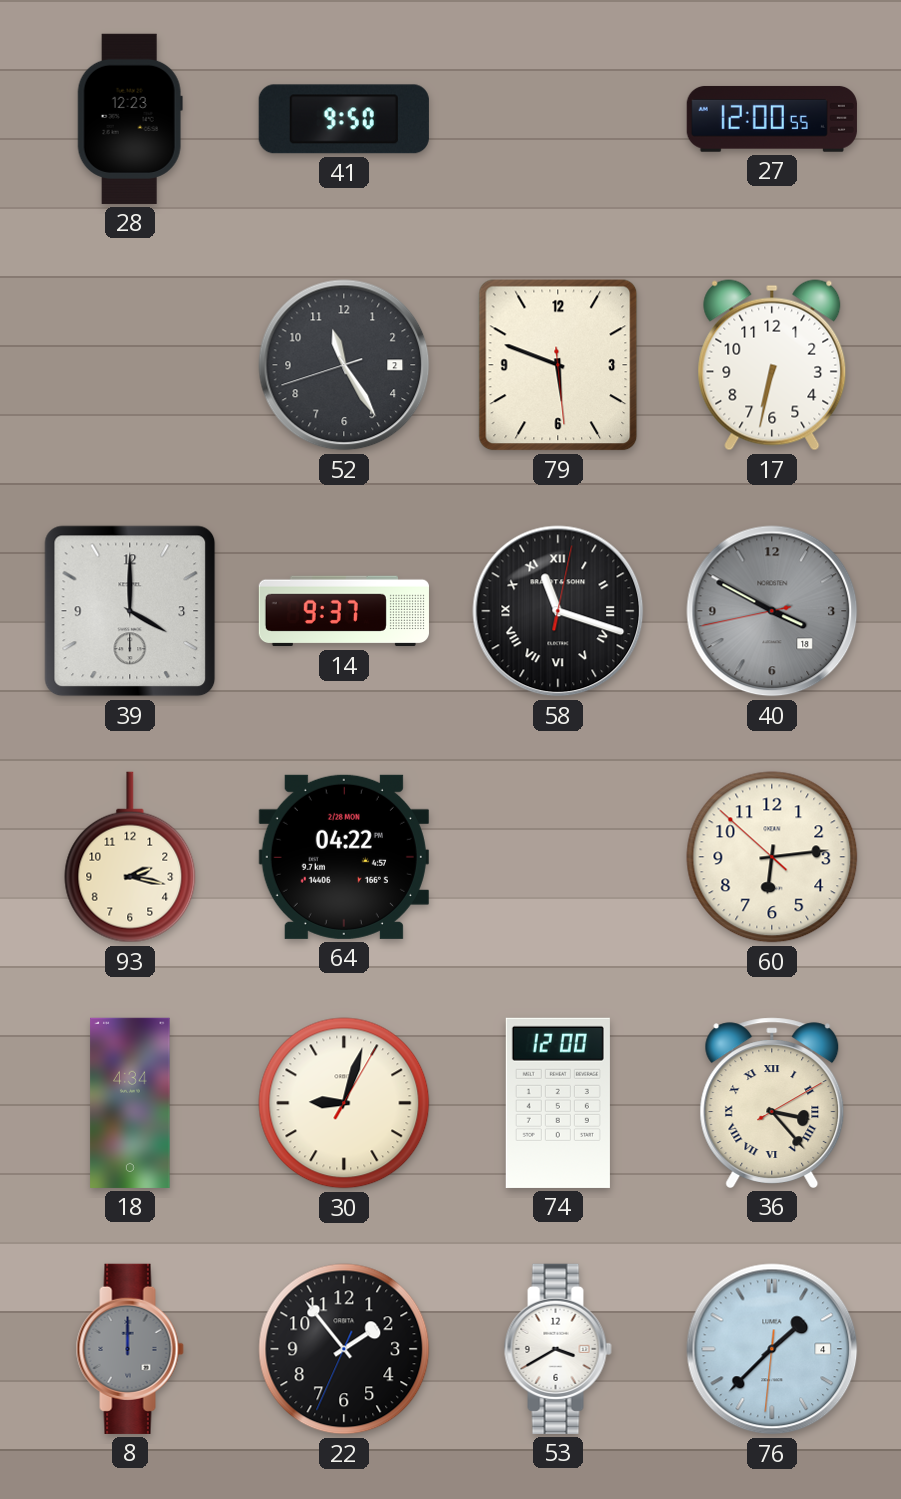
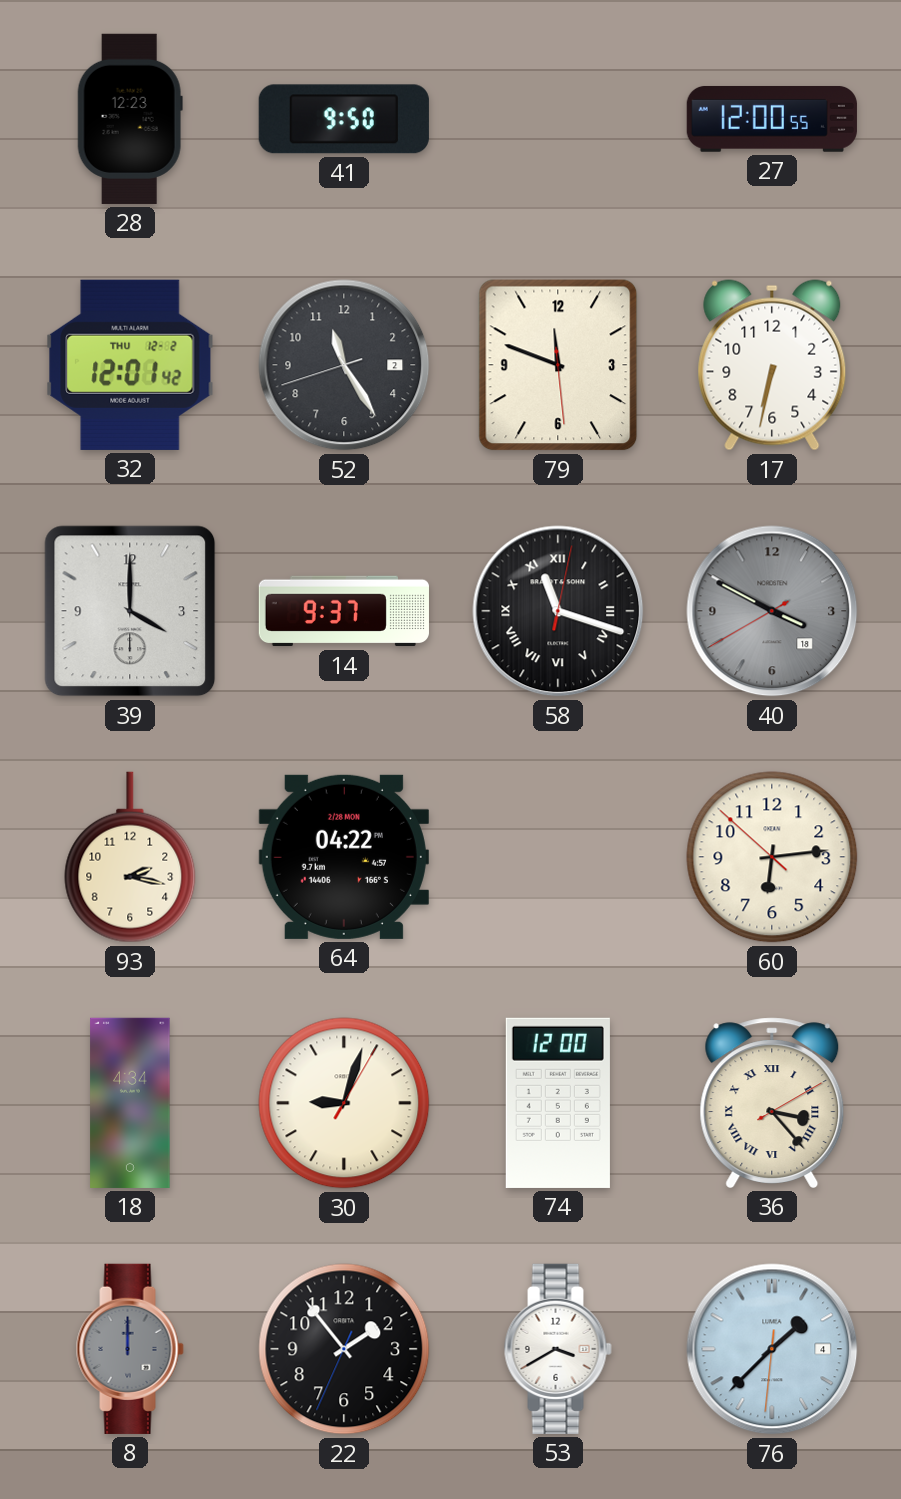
32: none -> 12:01 (130, 365)
79: 5:48 -> 11:48 (558, 365)
40: 3:49:43 -> 3:49:40 (772, 611)
